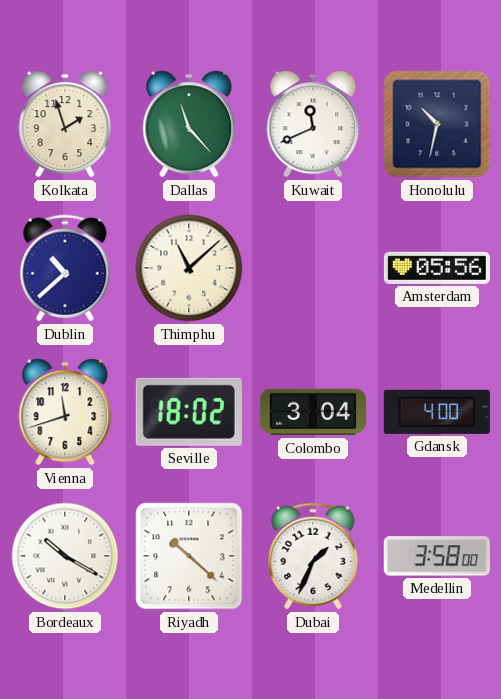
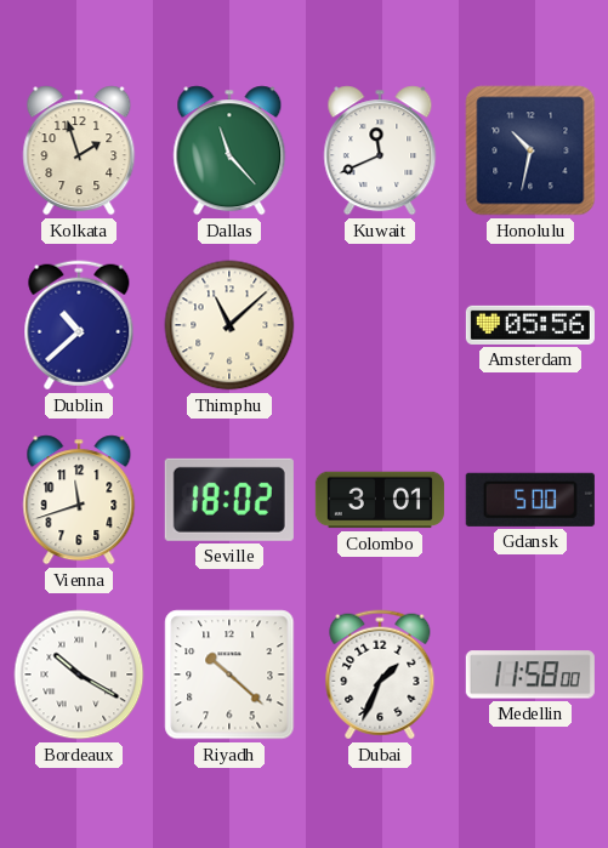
Colombo: 3:04 -> 3:01 (380, 500)
Gdansk: 4:00 -> 5:00 (530, 500)
Medellin: 3:58 -> 11:58 (530, 675)
